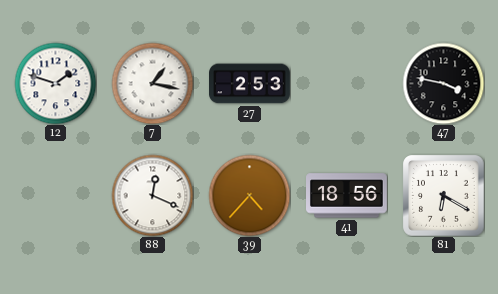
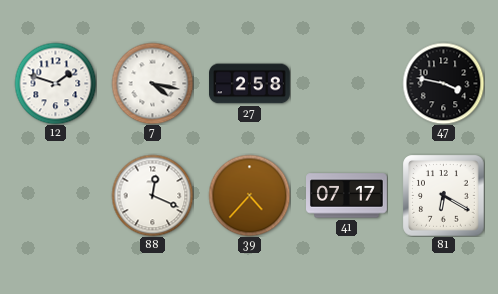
7: 1:17 -> 4:17 (152, 83)
27: 2:53 -> 2:58 (250, 84)
41: 18:56 -> 07:17 (347, 196)
